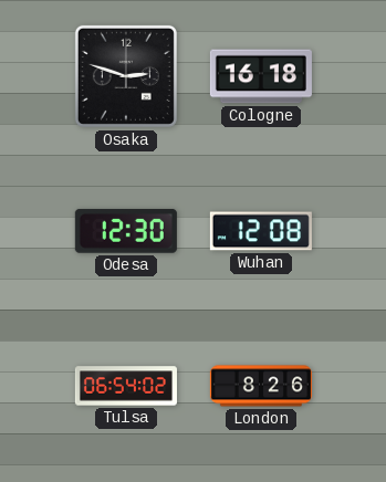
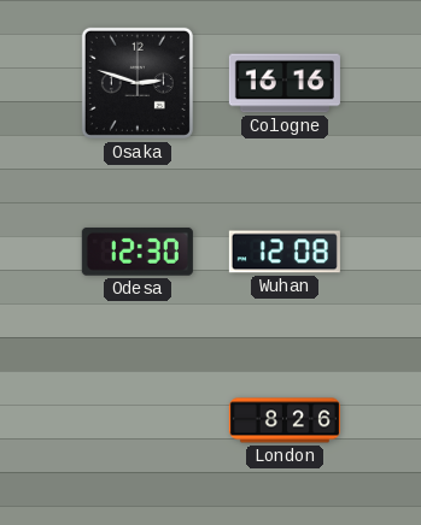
Cologne: 16:18 -> 16:16 (285, 83)
Tulsa: 06:54 -> none (126, 386)
